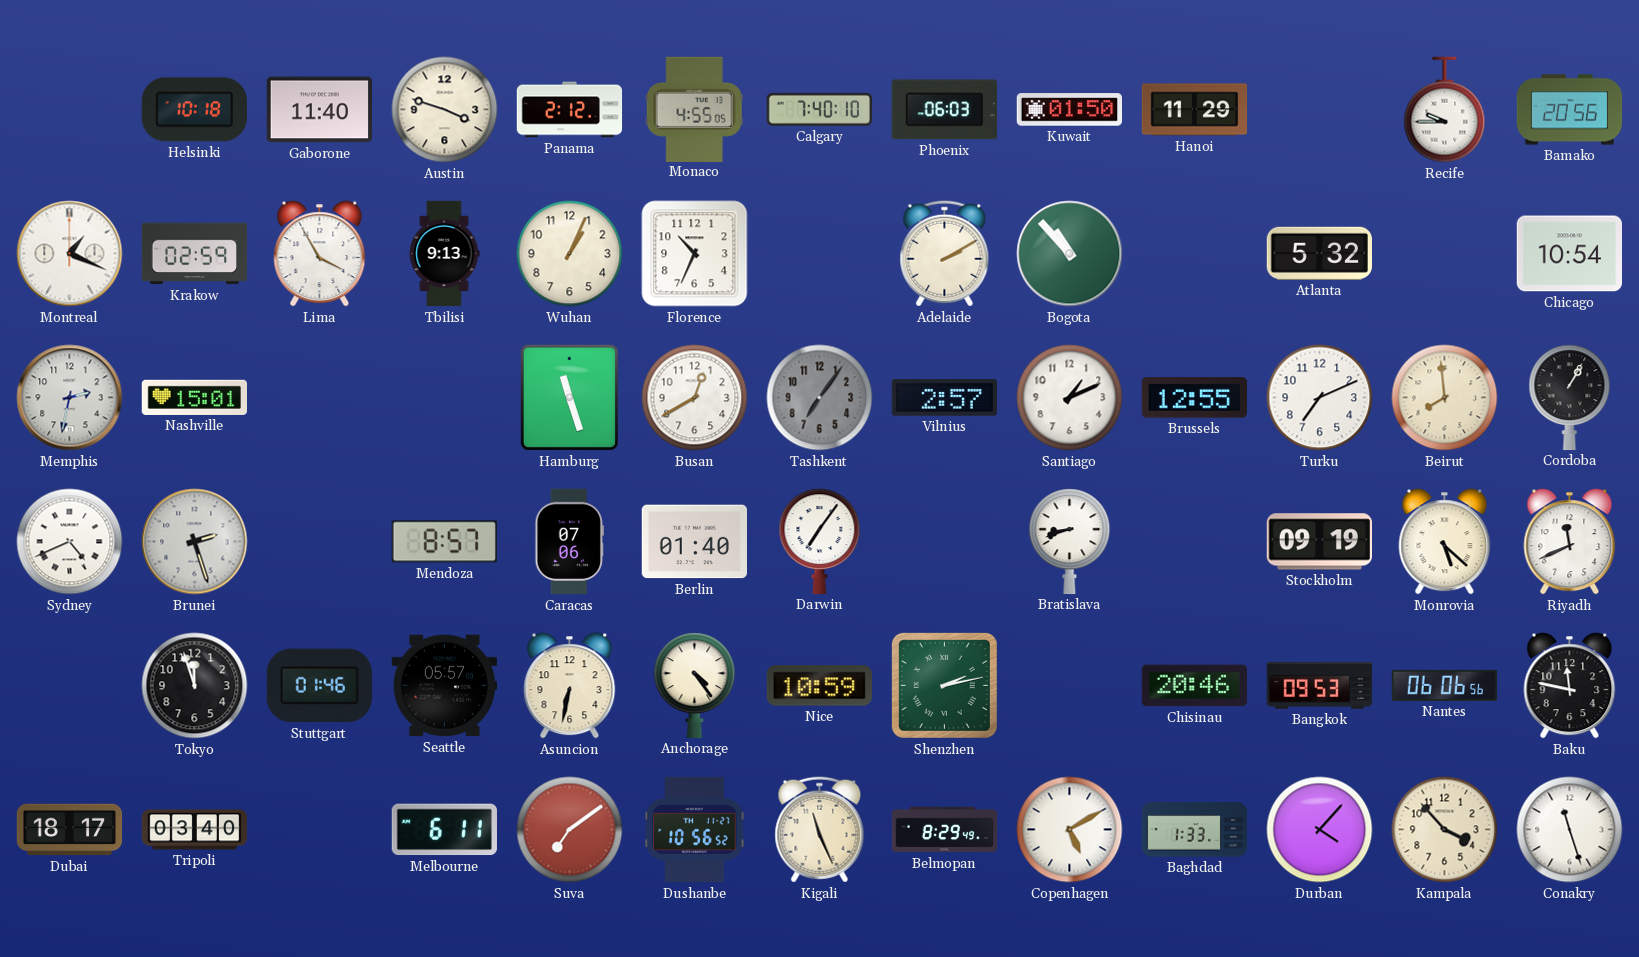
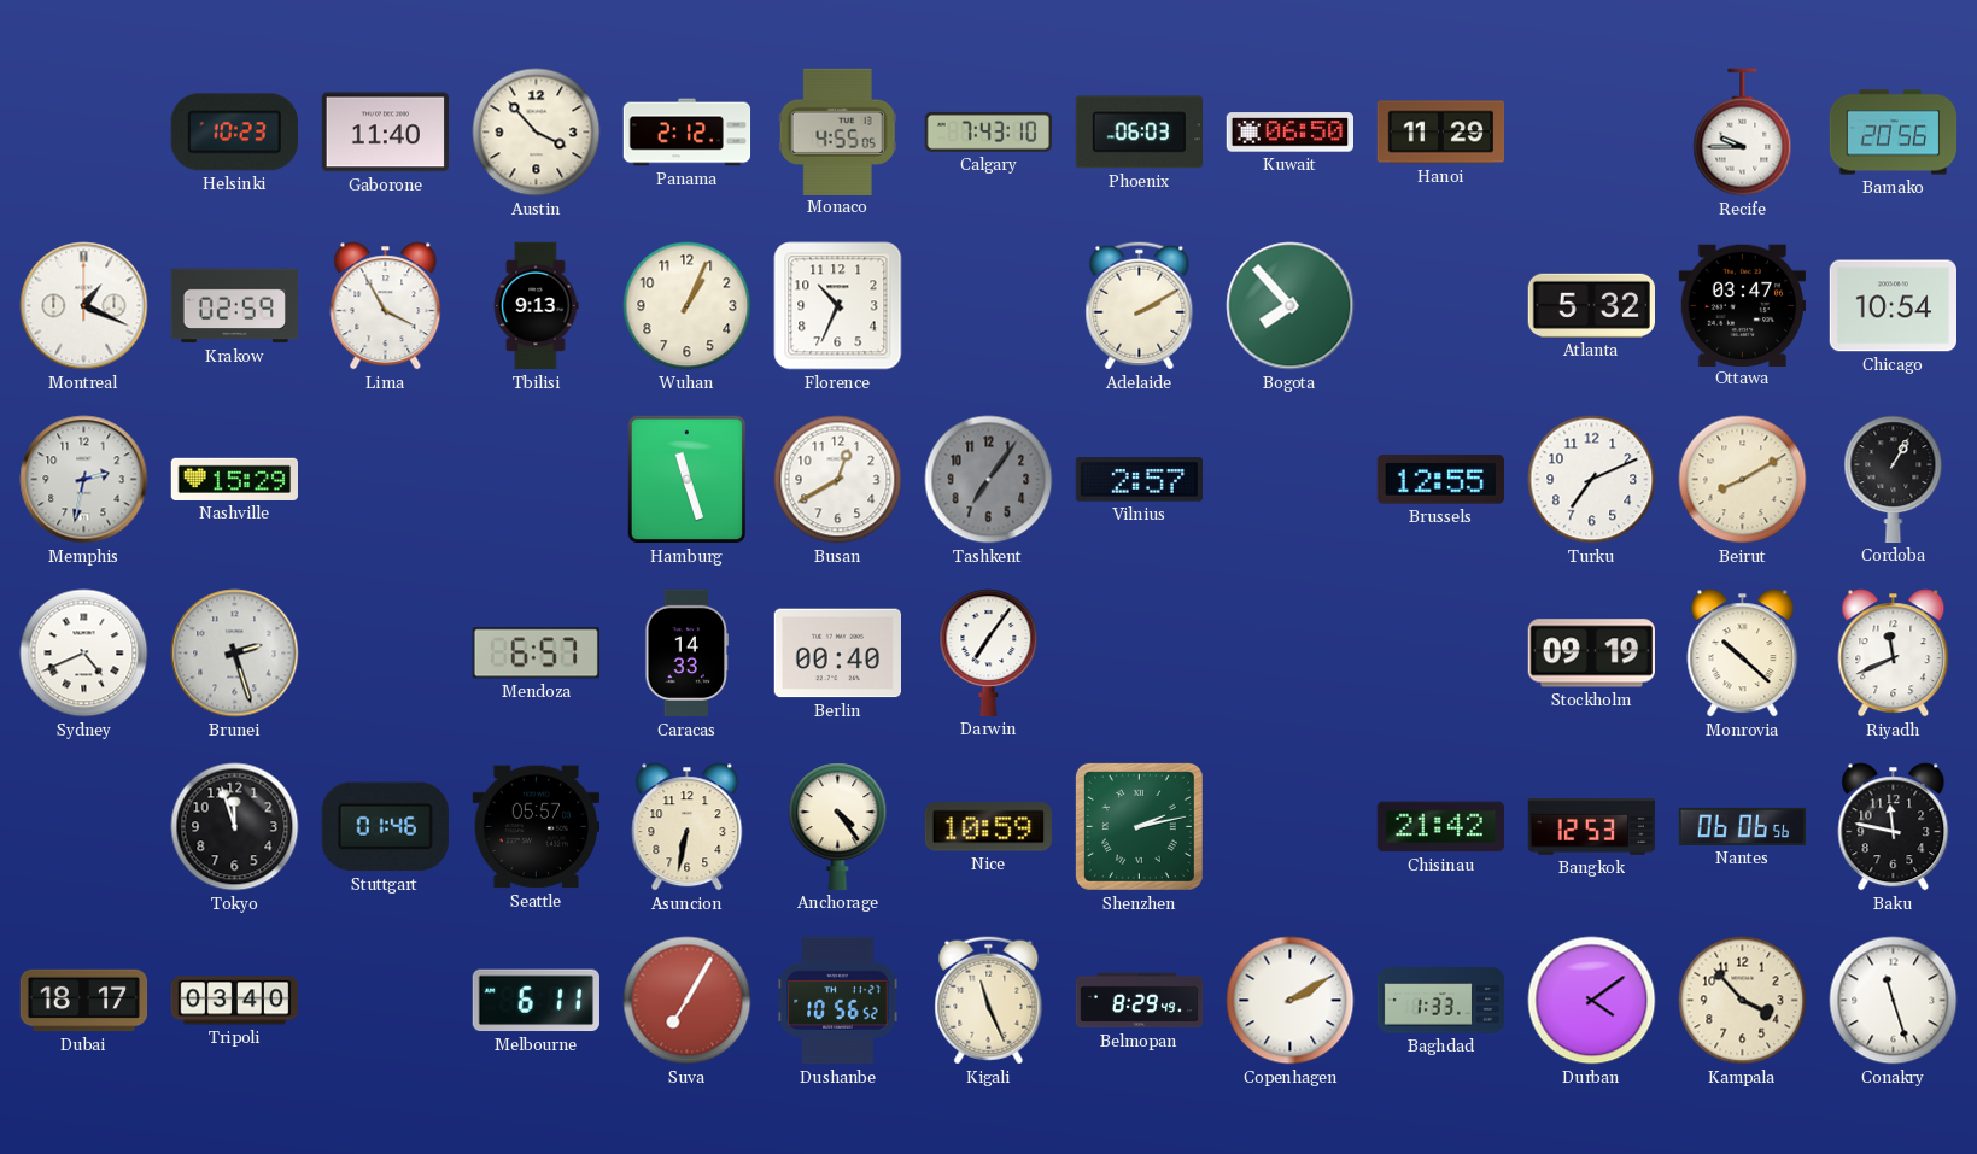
Helsinki: 10:18 -> 10:23 (234, 133)
Austin: 3:48 -> 3:53 (537, 133)
Calgary: 7:40 -> 7:43 (988, 131)
Kuwait: 01:50 -> 06:50 (1289, 133)
Bogota: 10:53 -> 7:53 (1291, 306)
Ottawa: none -> 03:47 (1742, 305)
Nashville: 15:01 -> 15:29 (234, 479)
Santiago: 1:11 -> none (1070, 398)
Beirut: 7:59 -> 8:10 (1743, 480)
Mendoza: 8:57 -> 6:57 (536, 654)
Caracas: 07:06 -> 14:33 (686, 654)
Berlin: 01:40 -> 00:40 (837, 654)
Bratislava: 8:42 -> none (1070, 541)
Monrovia: 5:22 -> 10:22 (1743, 654)
Chisinau: 20:46 -> 21:42 (1440, 827)
Bangkok: 09:53 -> 12:53 (1592, 827)
Suva: 7:09 -> 7:05 (688, 1001)
Copenhagen: 5:10 -> 2:10 (1291, 1001)
Durban: 4:07 -> 4:09 (1592, 1001)
